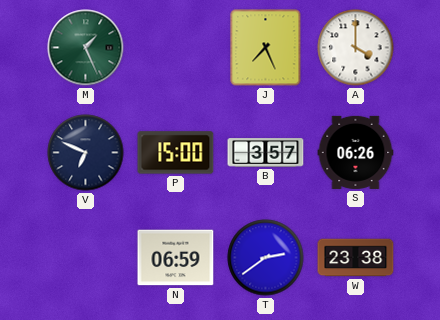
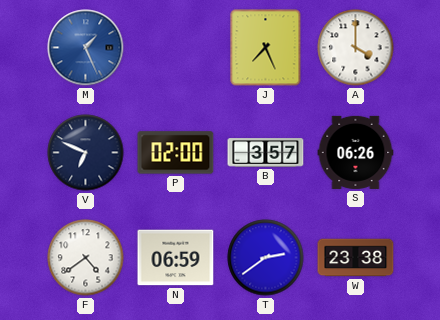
M dial: green -> blue (86, 48)
P: 15:00 -> 02:00 (176, 153)
F: none -> 4:39 (86, 258)
